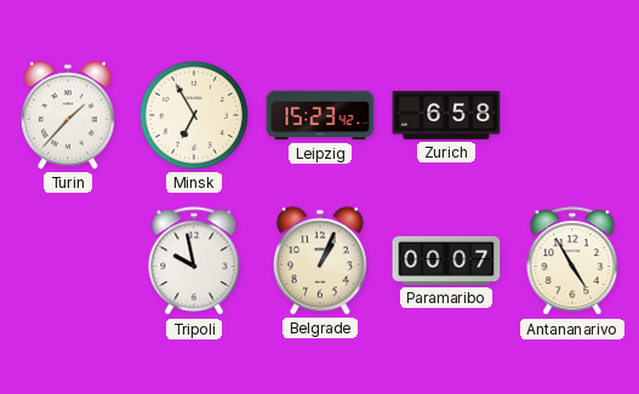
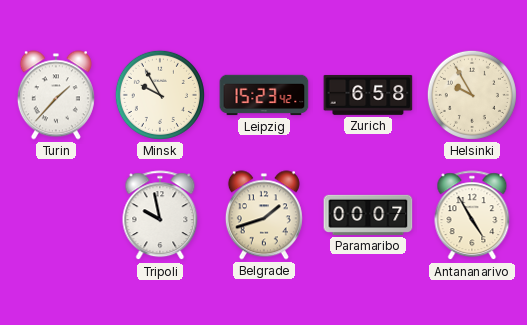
Minsk: 6:55 -> 9:55 (160, 95)
Helsinki: none -> 9:55 (472, 95)
Belgrade: 1:04 -> 1:42 (264, 215)
